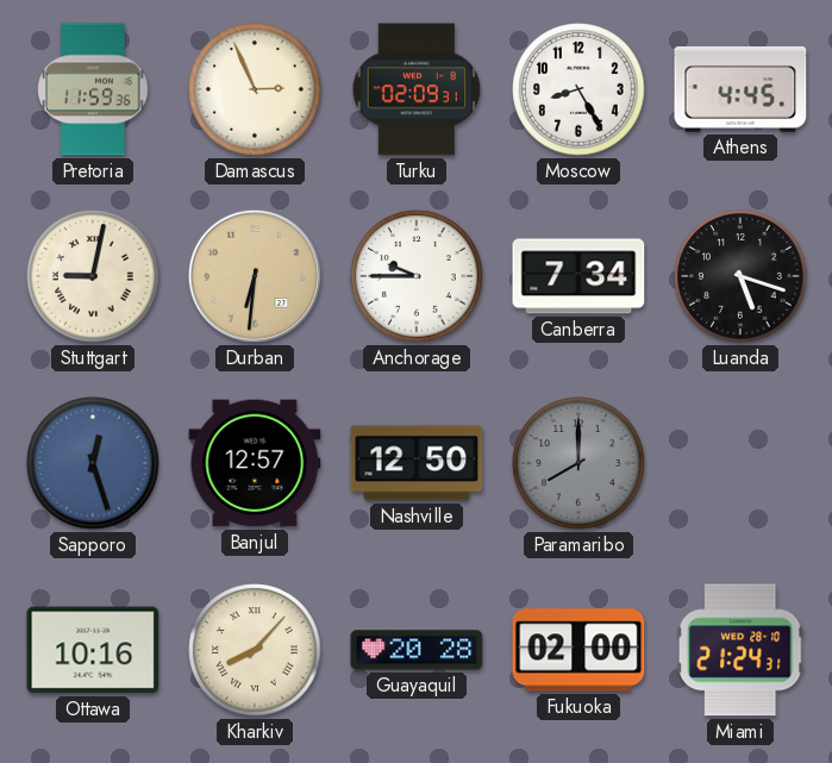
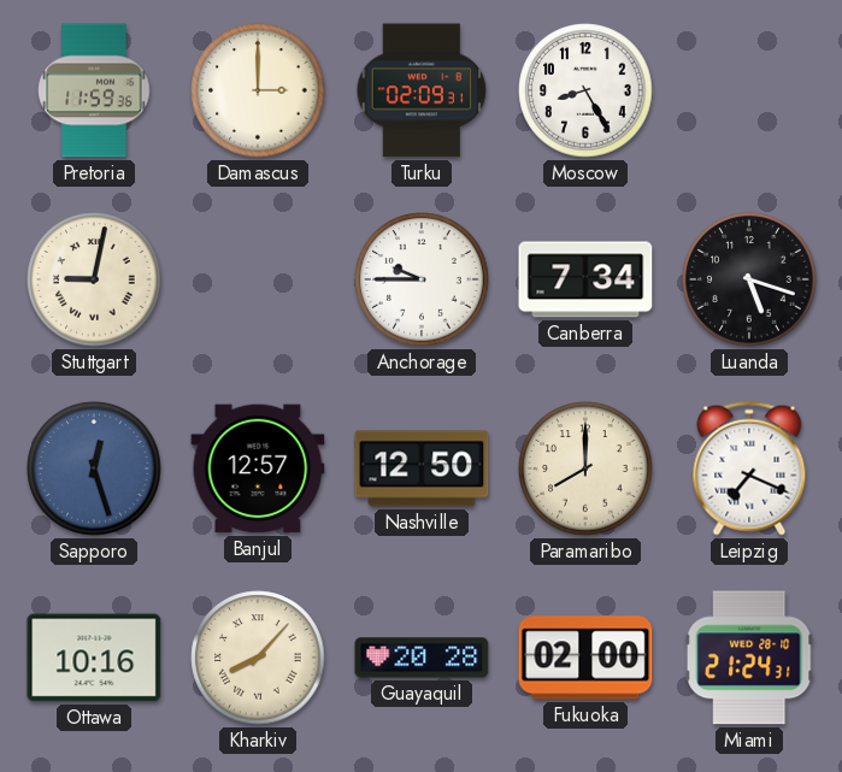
Damascus: 2:56 -> 3:00 (258, 90)
Athens: 4:45 -> none (740, 89)
Durban: 6:31 -> none (255, 276)
Paramaribo dial: grey -> cream (585, 468)
Leipzig: none -> 7:19 (749, 468)
